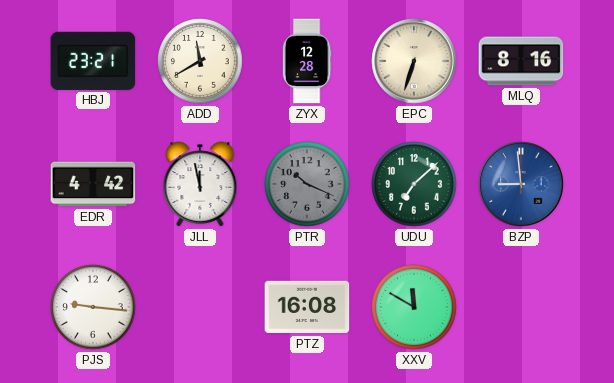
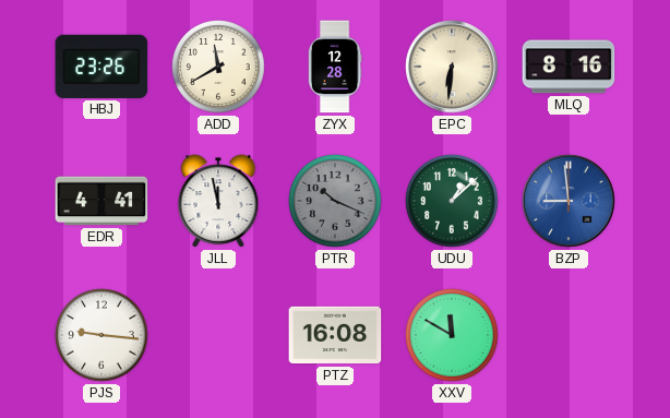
HBJ: 23:21 -> 23:26 (101, 67)
EPC: 6:33 -> 6:31 (452, 67)
EDR: 4:42 -> 4:41 (101, 201)
UDU: 7:08 -> 1:08 (452, 201)
